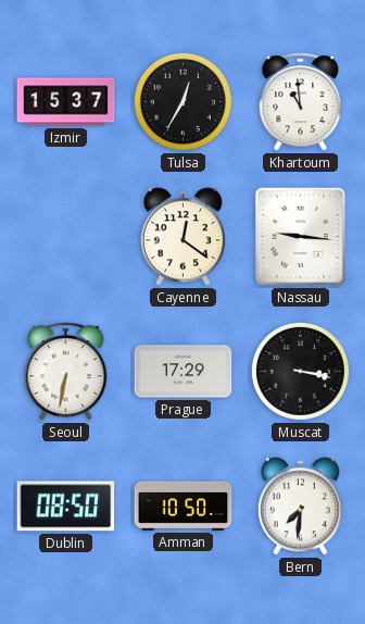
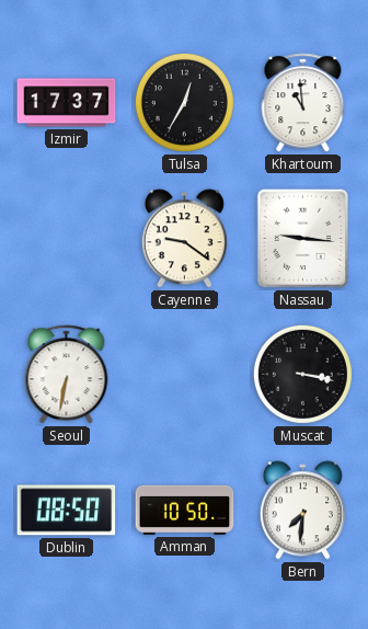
Izmir: 15:37 -> 17:37 (67, 103)
Cayenne: 12:21 -> 9:21 (184, 239)
Prague: 17:29 -> none (184, 372)
